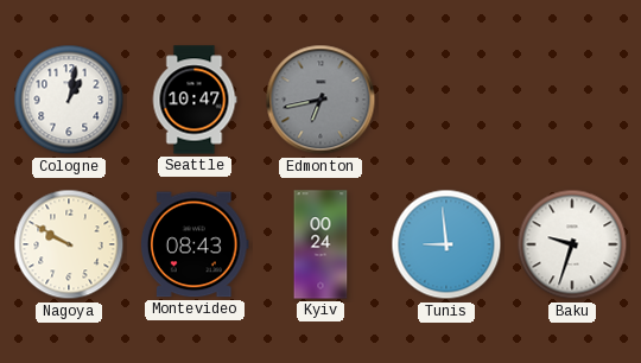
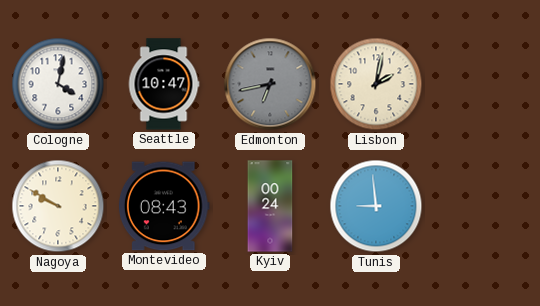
Cologne: 1:02 -> 4:02 (58, 84)
Lisbon: none -> 2:02 (376, 84)
Baku: 9:33 -> none (572, 244)
